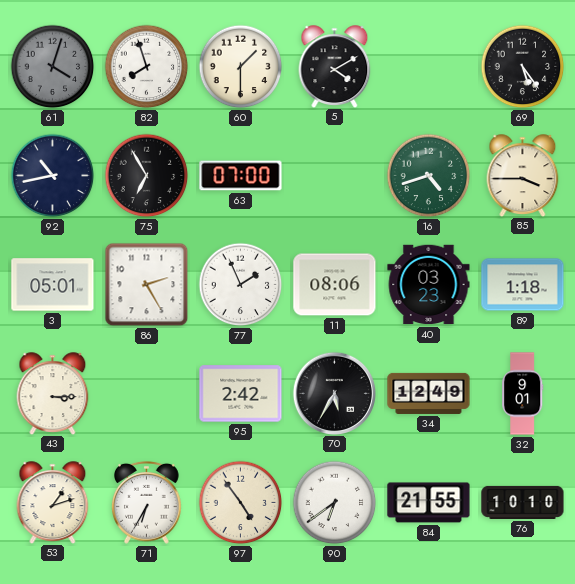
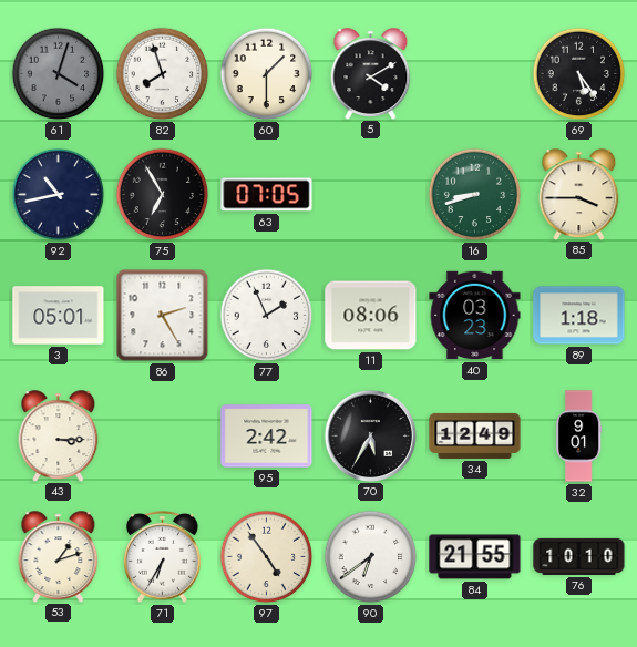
63: 07:00 -> 07:05 (267, 195)
16: 4:42 -> 8:42 (475, 195)
